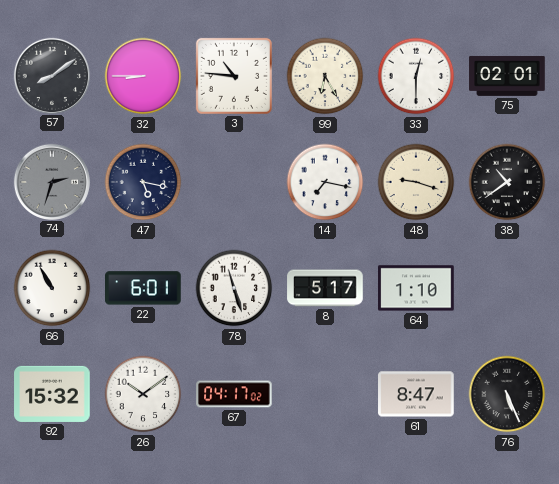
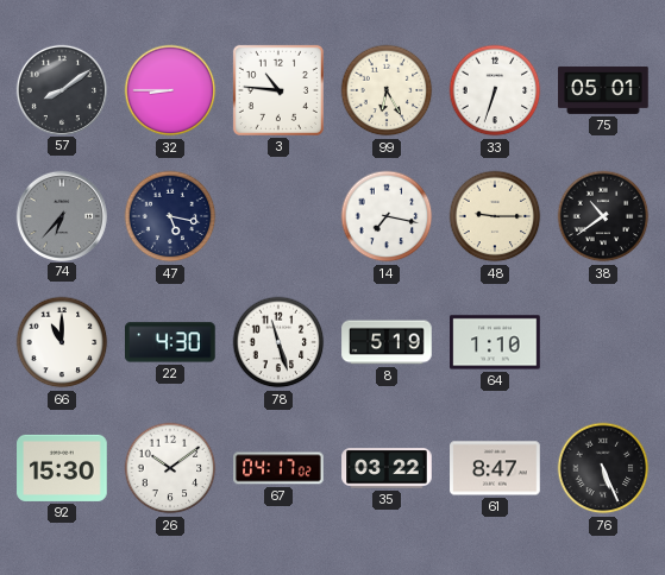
33: 12:30 -> 6:33 (495, 90)
75: 02:01 -> 05:01 (603, 90)
74: 2:33 -> 6:37 (61, 215)
48: 9:18 -> 9:15 (495, 216)
66: 10:55 -> 11:00 (62, 342)
22: 6:01 -> 4:30 (170, 342)
8: 5:17 -> 5:19 (387, 342)
92: 15:32 -> 15:30 (62, 468)
35: none -> 03:22 (387, 468)
